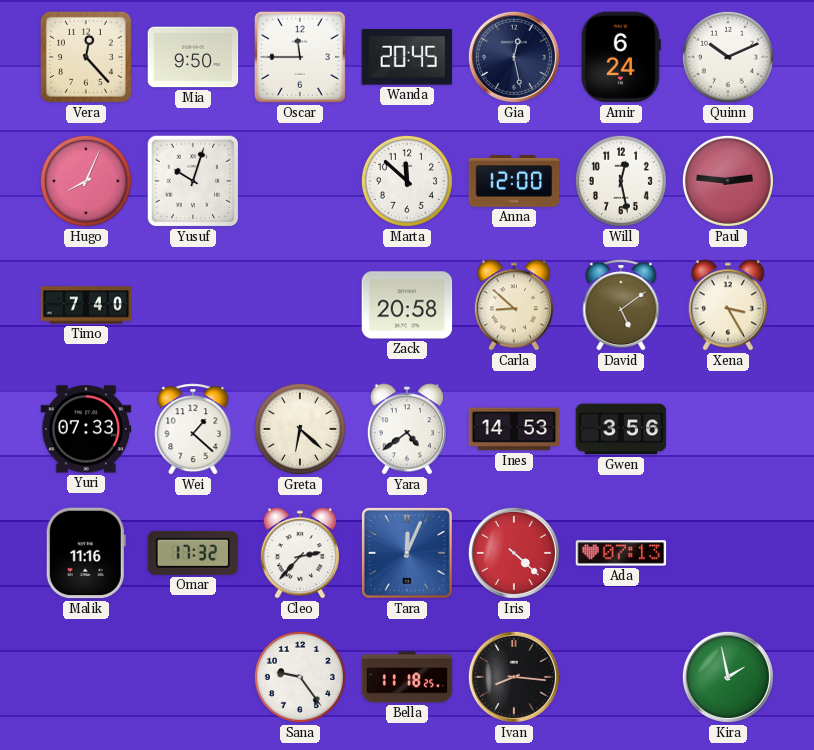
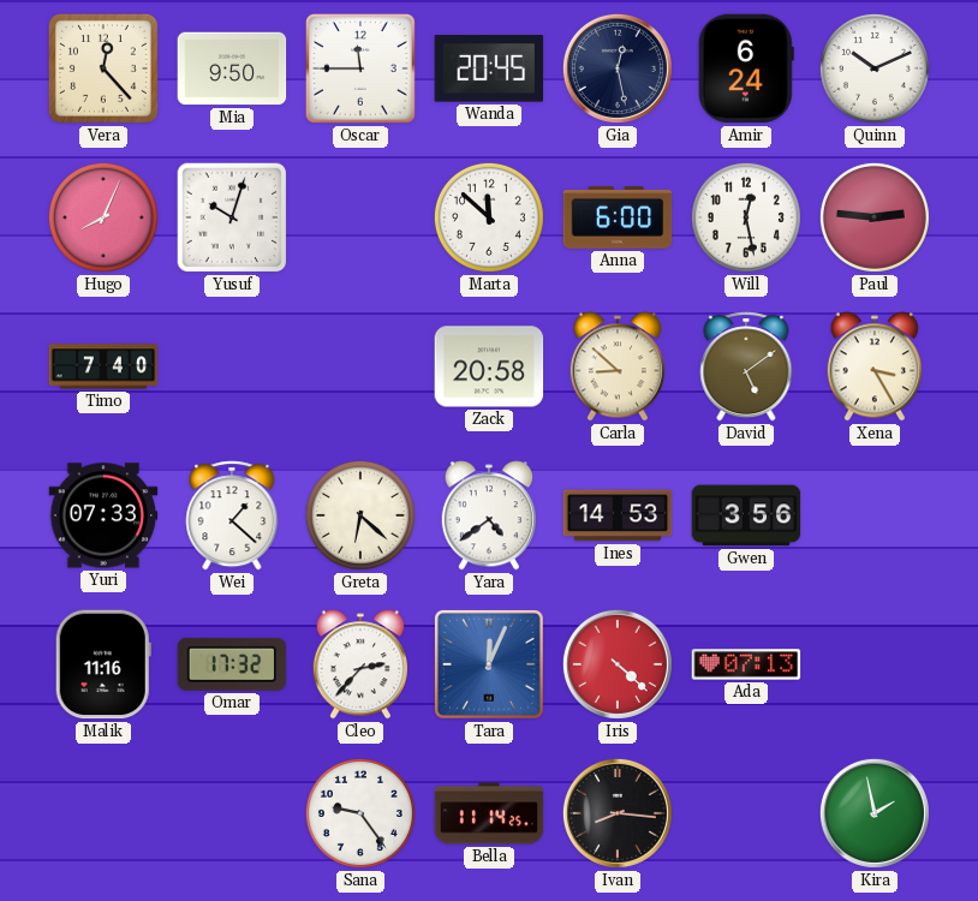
Anna: 12:00 -> 6:00 (618, 217)
Bella: 11:18 -> 11:14 (489, 813)
